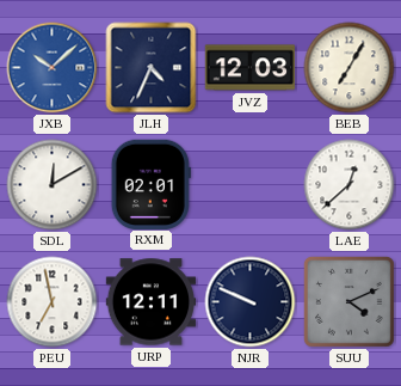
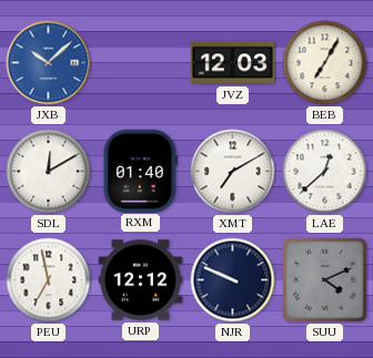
JLH: 4:34 -> none (152, 68)
RXM: 02:01 -> 01:40 (140, 171)
XMT: none -> 7:10 (233, 172)
URP: 12:11 -> 12:12 (141, 280)
